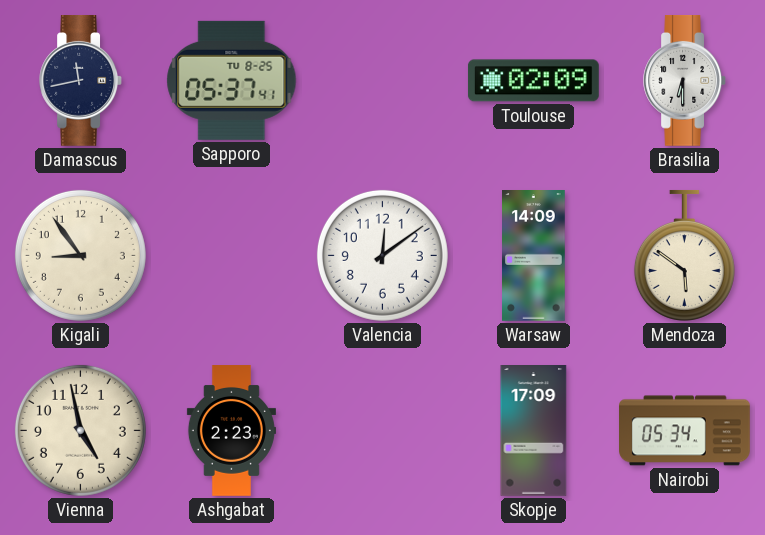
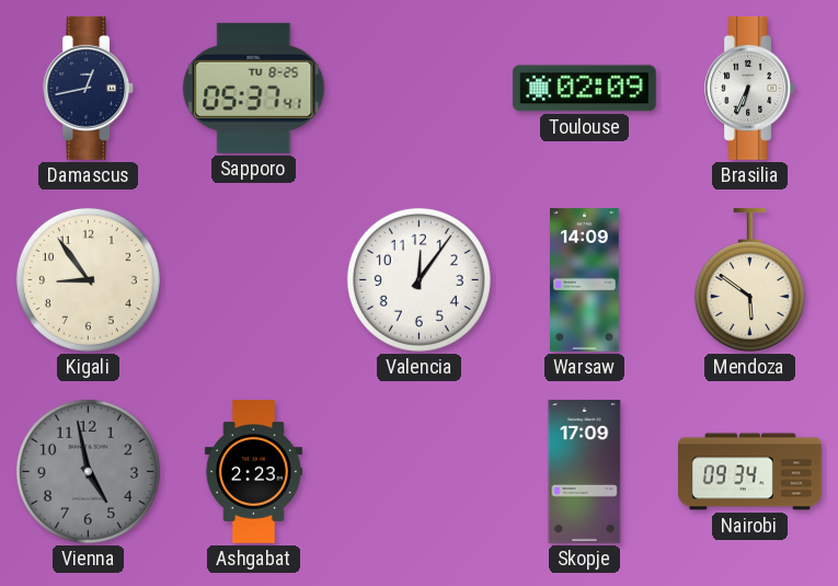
Damascus: 11:43 -> 12:43 (88, 89)
Brasilia: 6:30 -> 6:34 (749, 89)
Valencia: 12:09 -> 12:06 (418, 279)
Vienna dial: cream -> grey (88, 471)
Nairobi: 05:34 -> 09:34 (750, 472)
